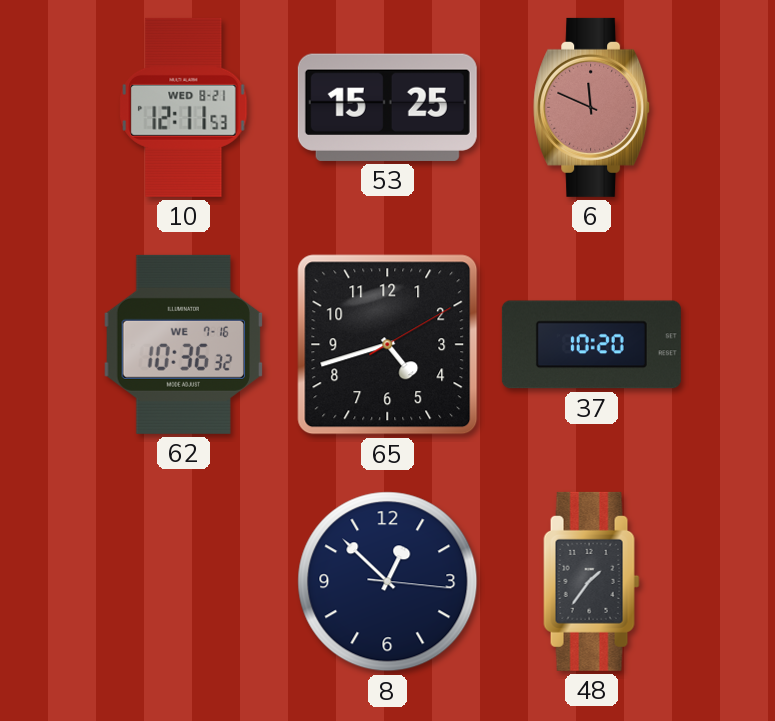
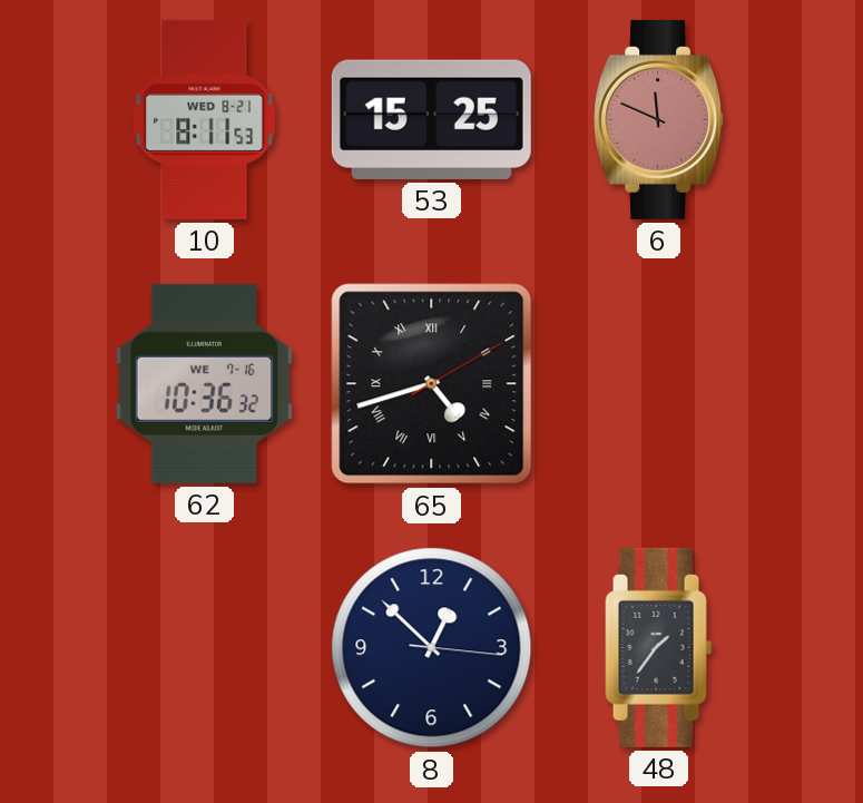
10: 12:11 -> 8:11 (205, 119)
65 numerals: Arabic -> Roman (432, 384)
37: 10:20 -> none (591, 345)
